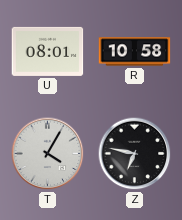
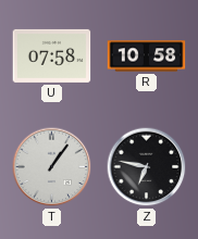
U: 08:01 -> 07:58 (52, 55)
T: 4:05 -> 1:06 (52, 167)
